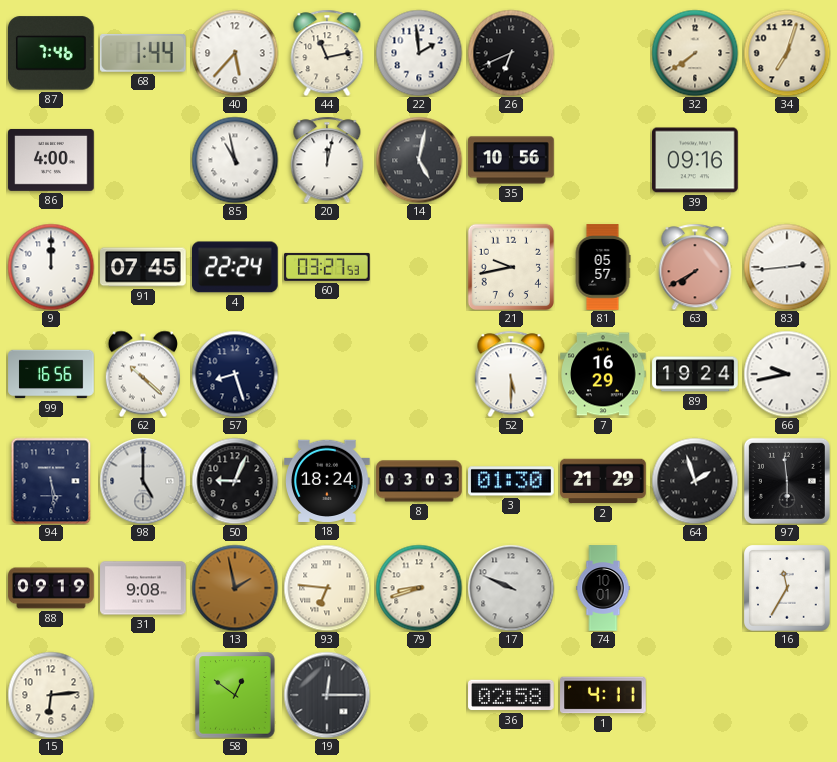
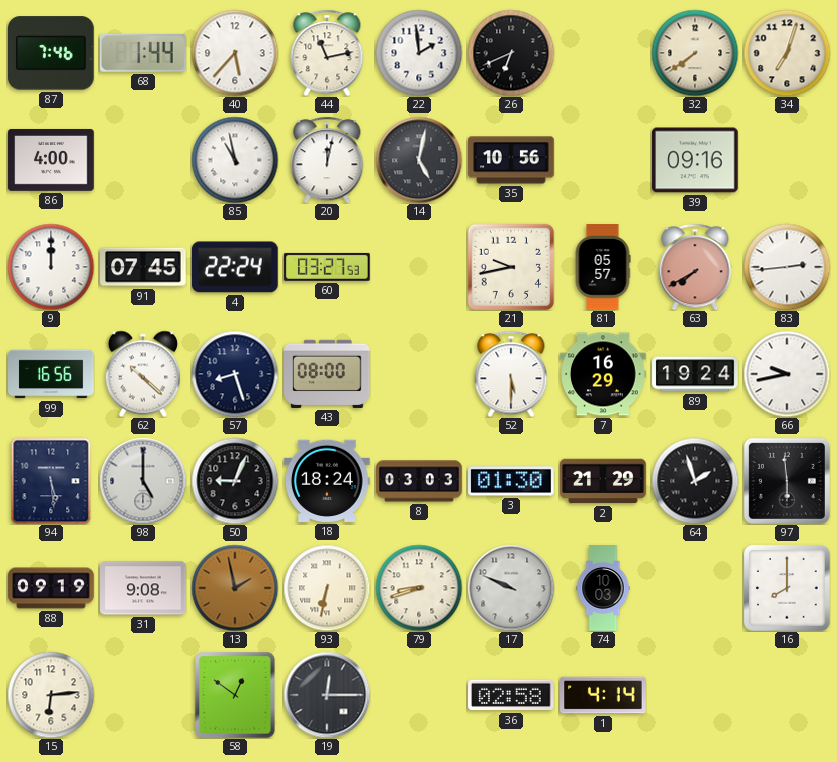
43: none -> 08:00 (327, 374)
93: 6:46 -> 6:32 (327, 588)
74: 10:01 -> 10:03 (603, 588)
16: 11:35 -> 8:00 (788, 589)
1: 4:11 -> 4:14 (603, 695)
